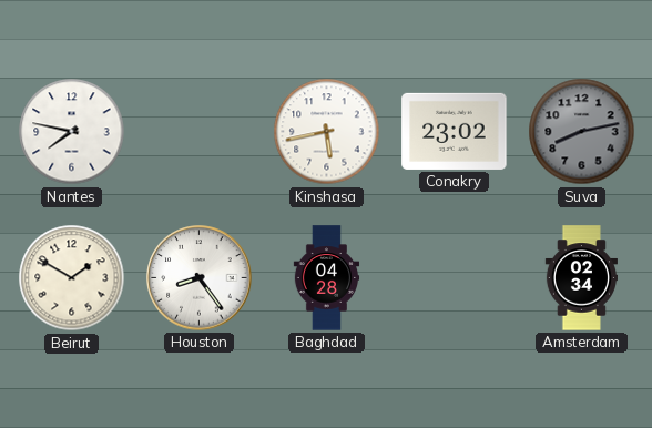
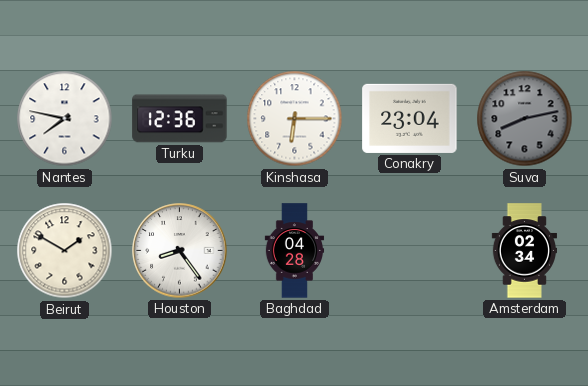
Turku: none -> 12:36 (180, 119)
Kinshasa: 5:43 -> 6:15 (295, 119)
Conakry: 23:02 -> 23:04 (410, 118)
